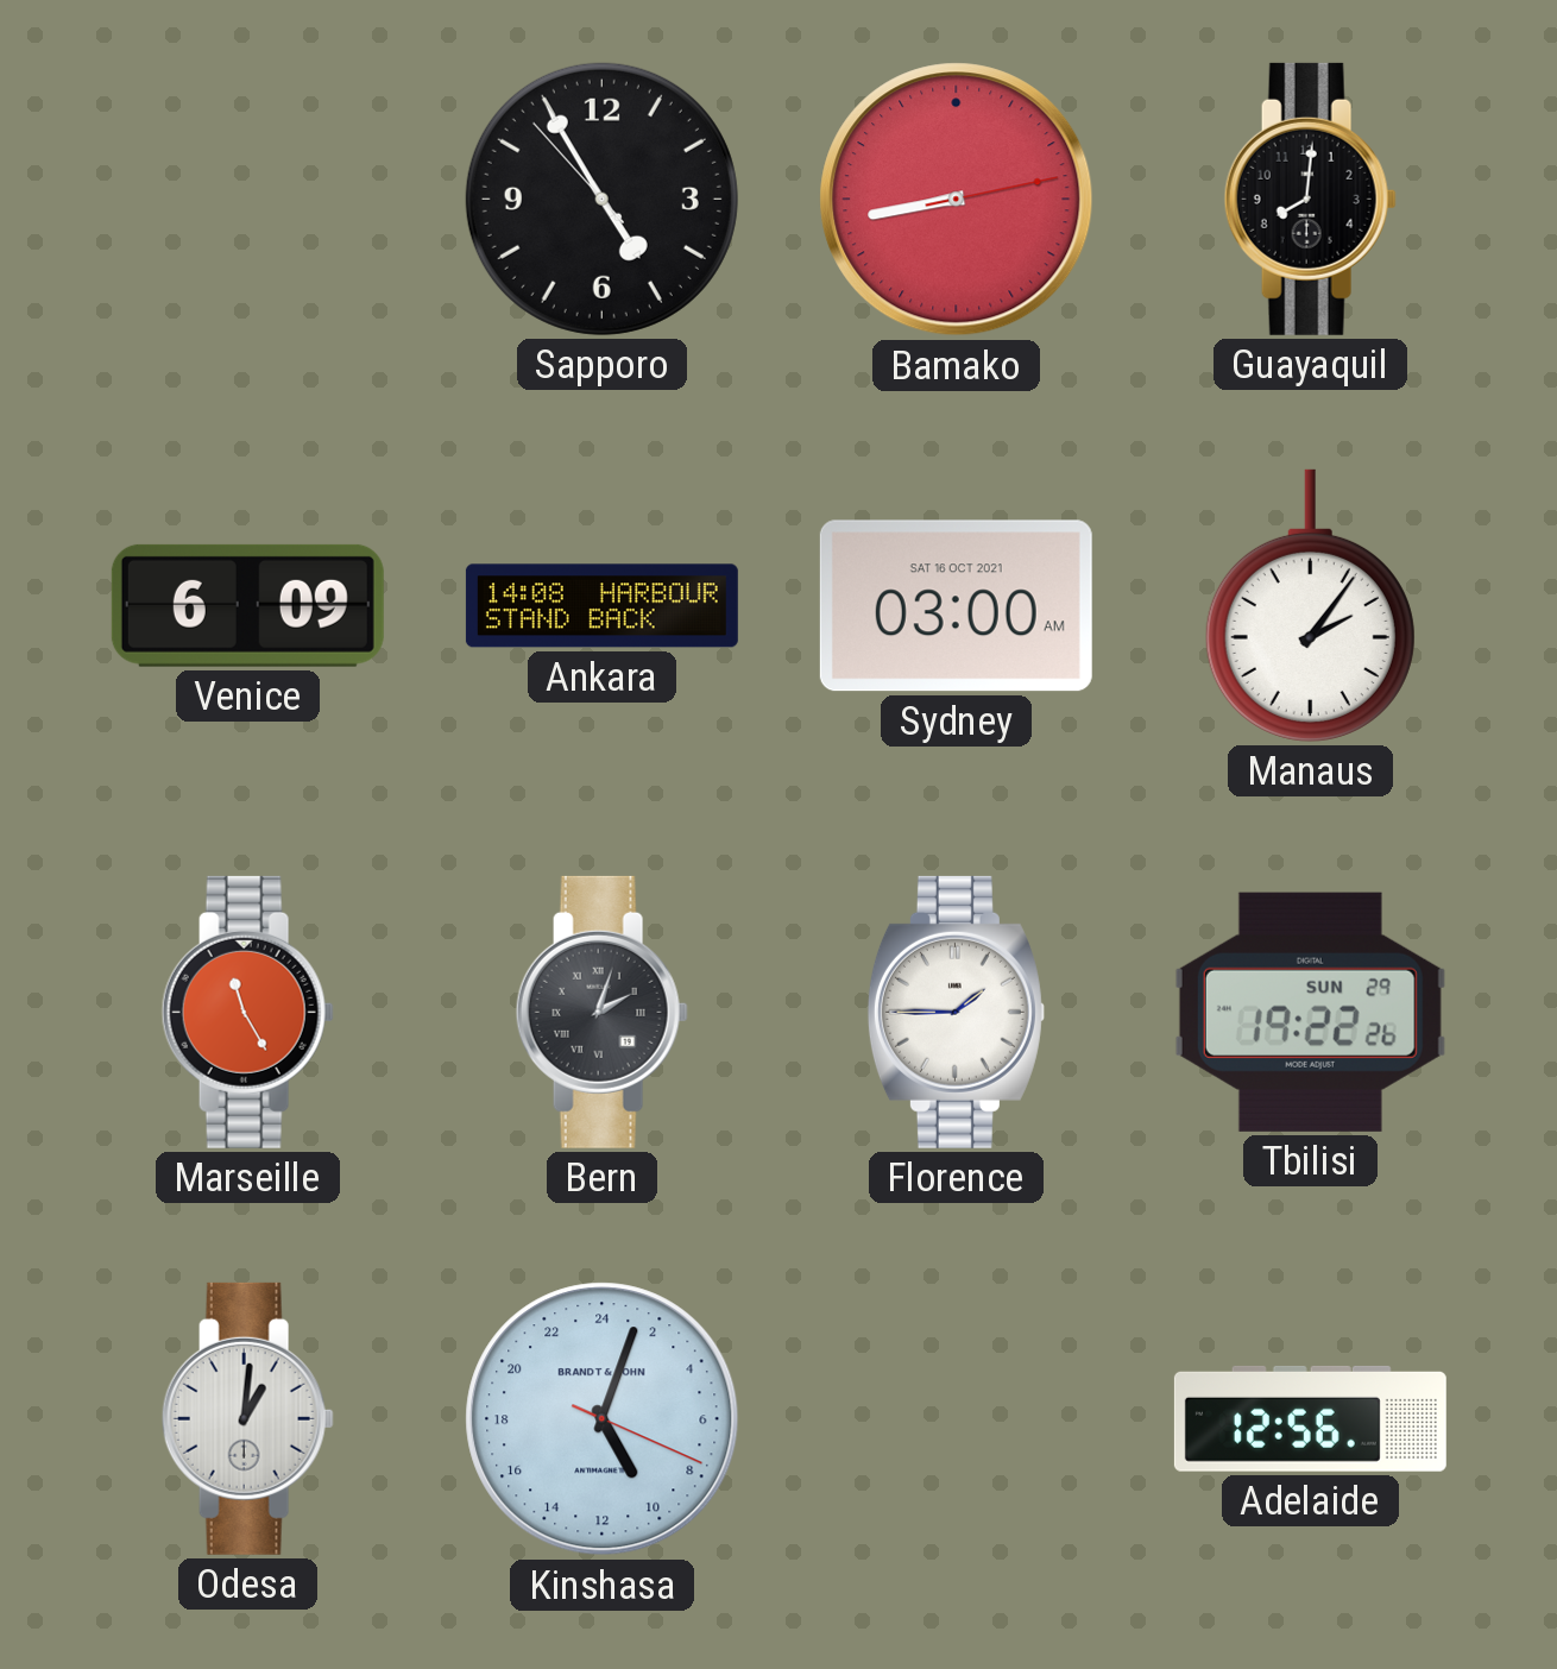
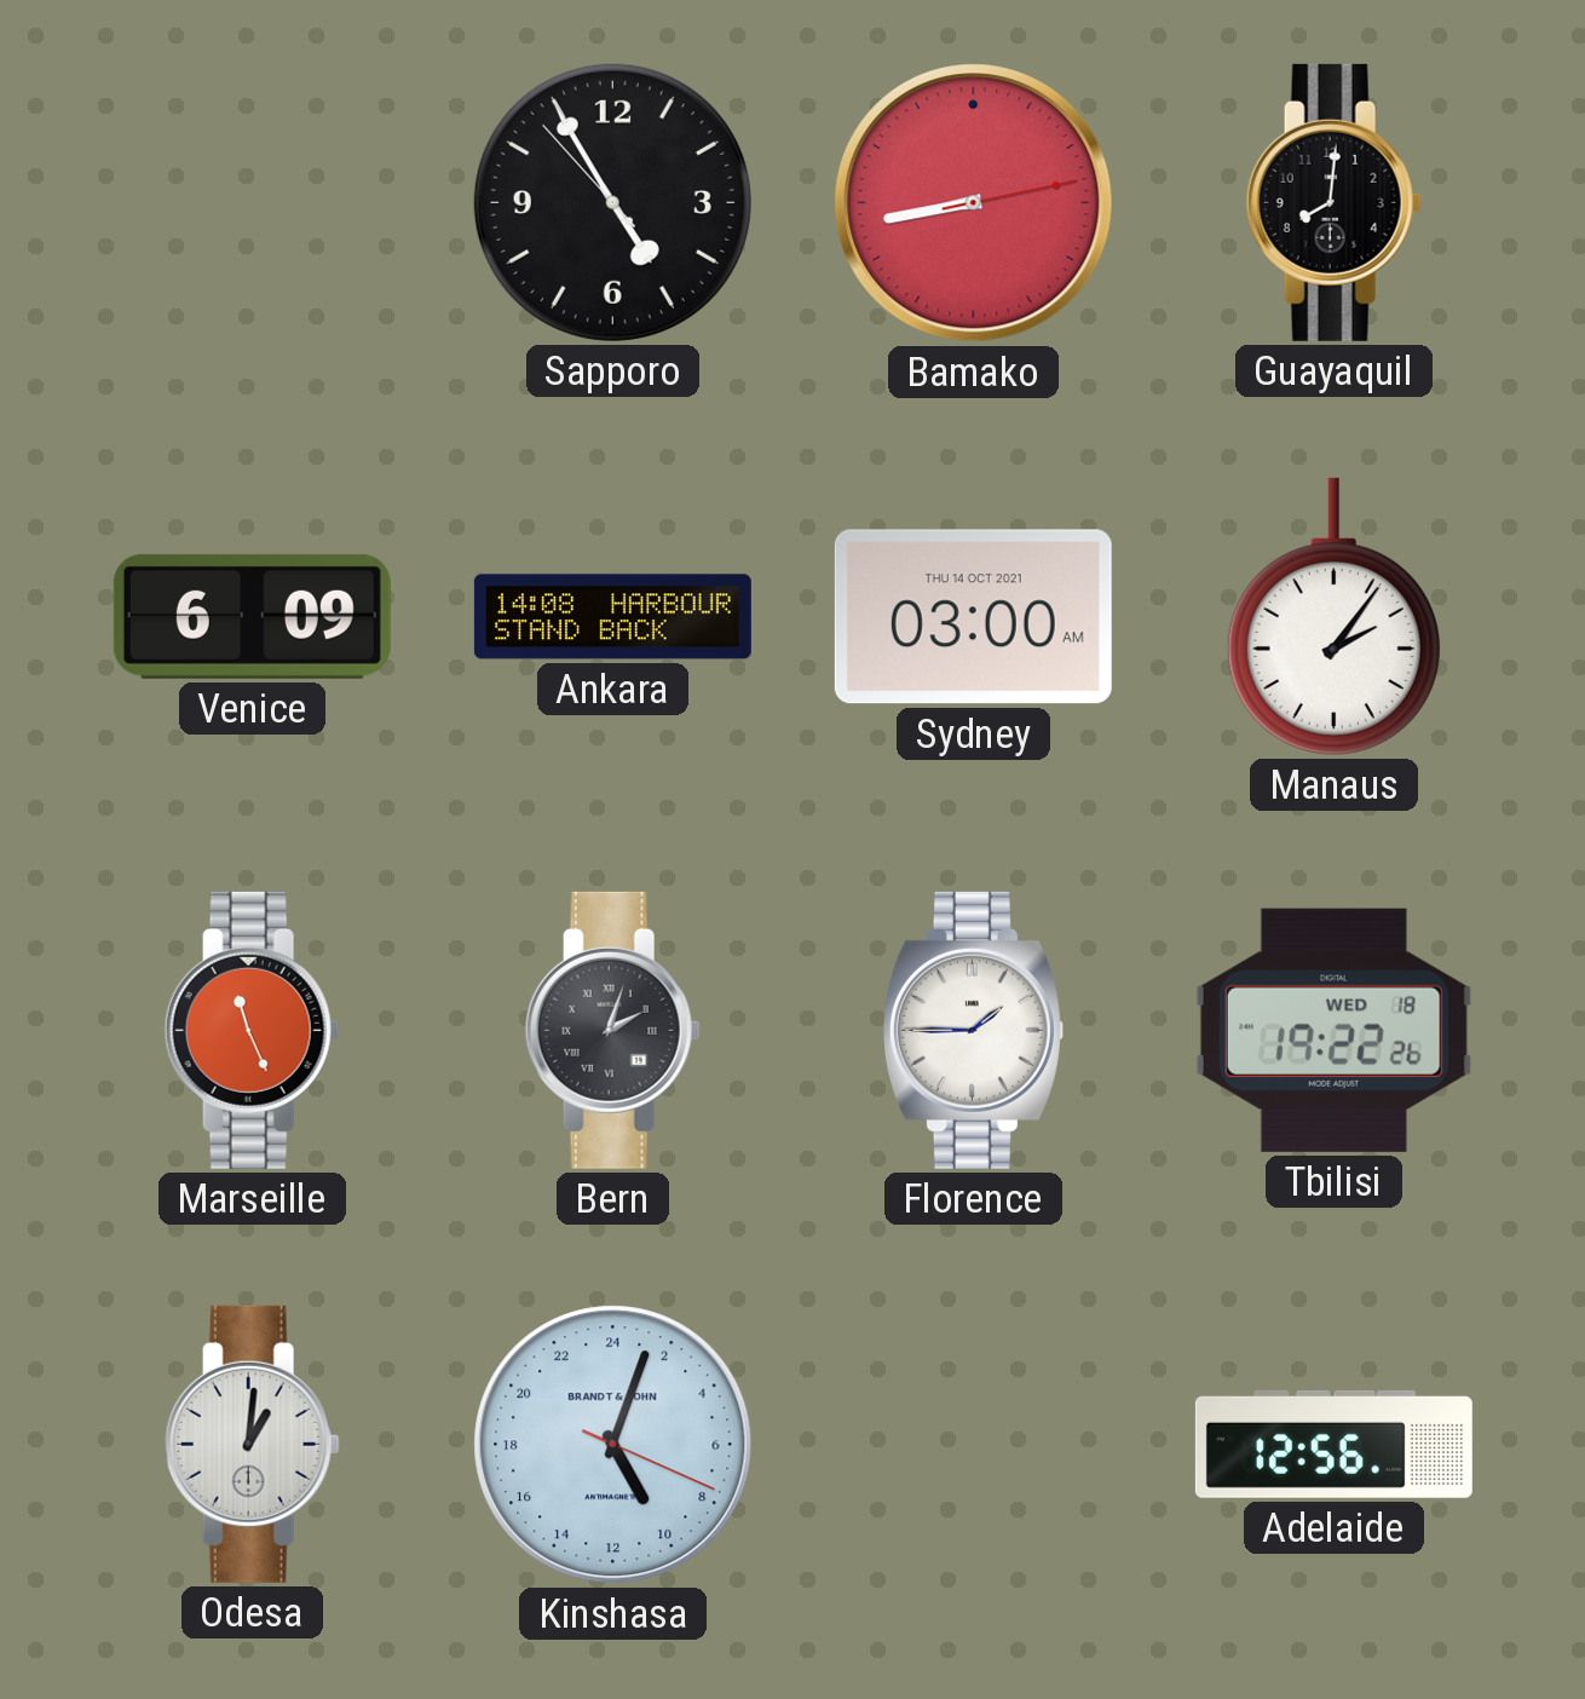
Sydney date: SAT 16 OCT 2021 -> THU 14 OCT 2021 (973, 617)
Marseille: 11:25 -> 11:26 (252, 1030)
Tbilisi date: SUN 29 -> WED 18 (1333, 1030)
